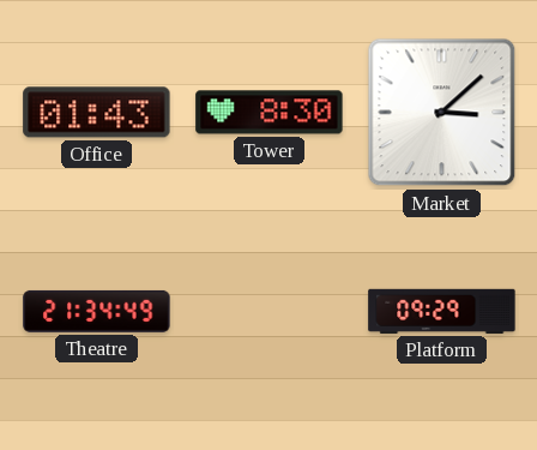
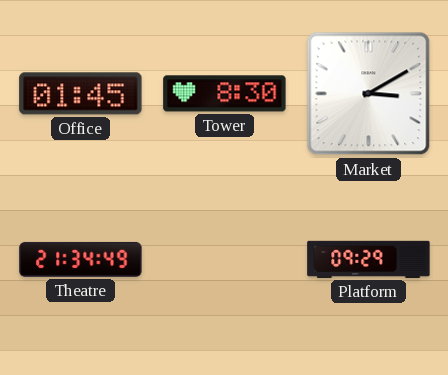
Office: 01:43 -> 01:45 (81, 94)
Market: 3:08 -> 3:10 (369, 94)
